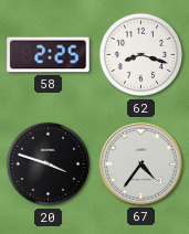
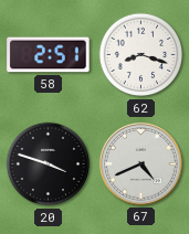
58: 2:25 -> 2:51 (49, 55)
67: 4:36 -> 4:41 (140, 163)
